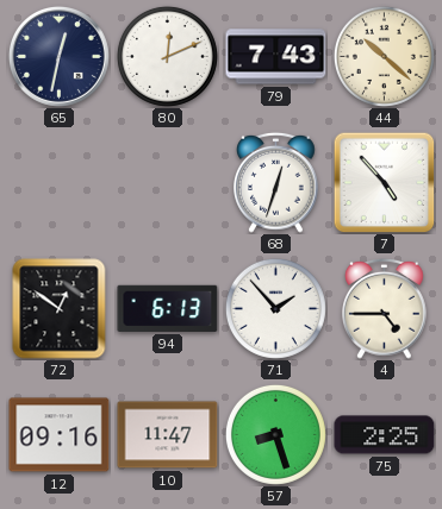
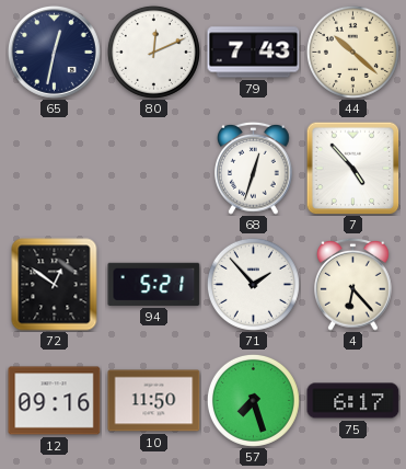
94: 6:13 -> 5:21 (154, 284)
4: 4:45 -> 6:23 (353, 284)
10: 11:47 -> 11:50 (154, 401)
57: 8:27 -> 7:27 (253, 400)
75: 2:25 -> 6:17 (353, 401)
